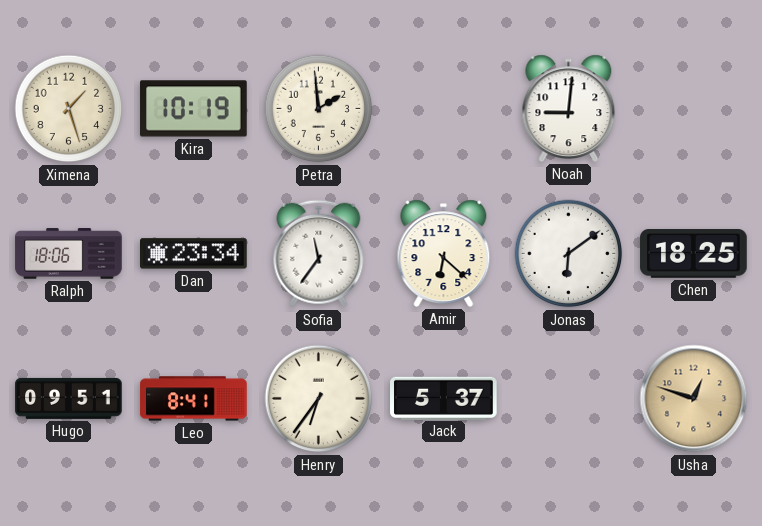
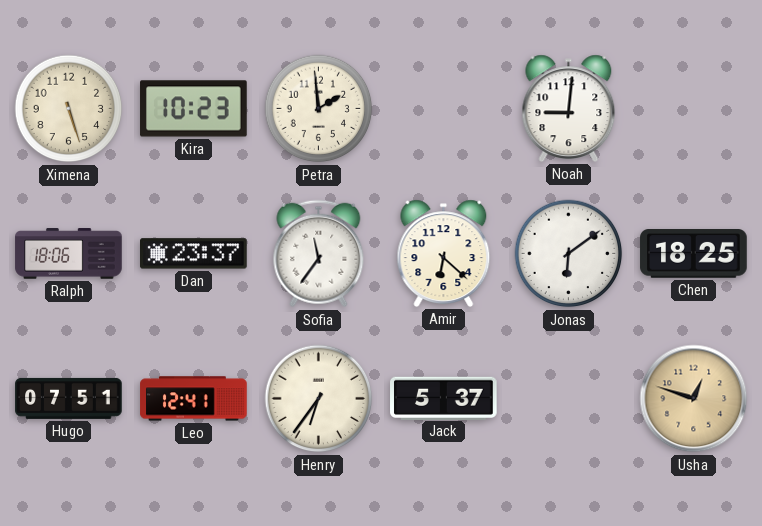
Ximena: 1:27 -> 5:27 (69, 109)
Kira: 10:19 -> 10:23 (194, 109)
Dan: 23:34 -> 23:37 (194, 254)
Hugo: 09:51 -> 07:51 (69, 398)
Leo: 8:41 -> 12:41 (194, 399)
